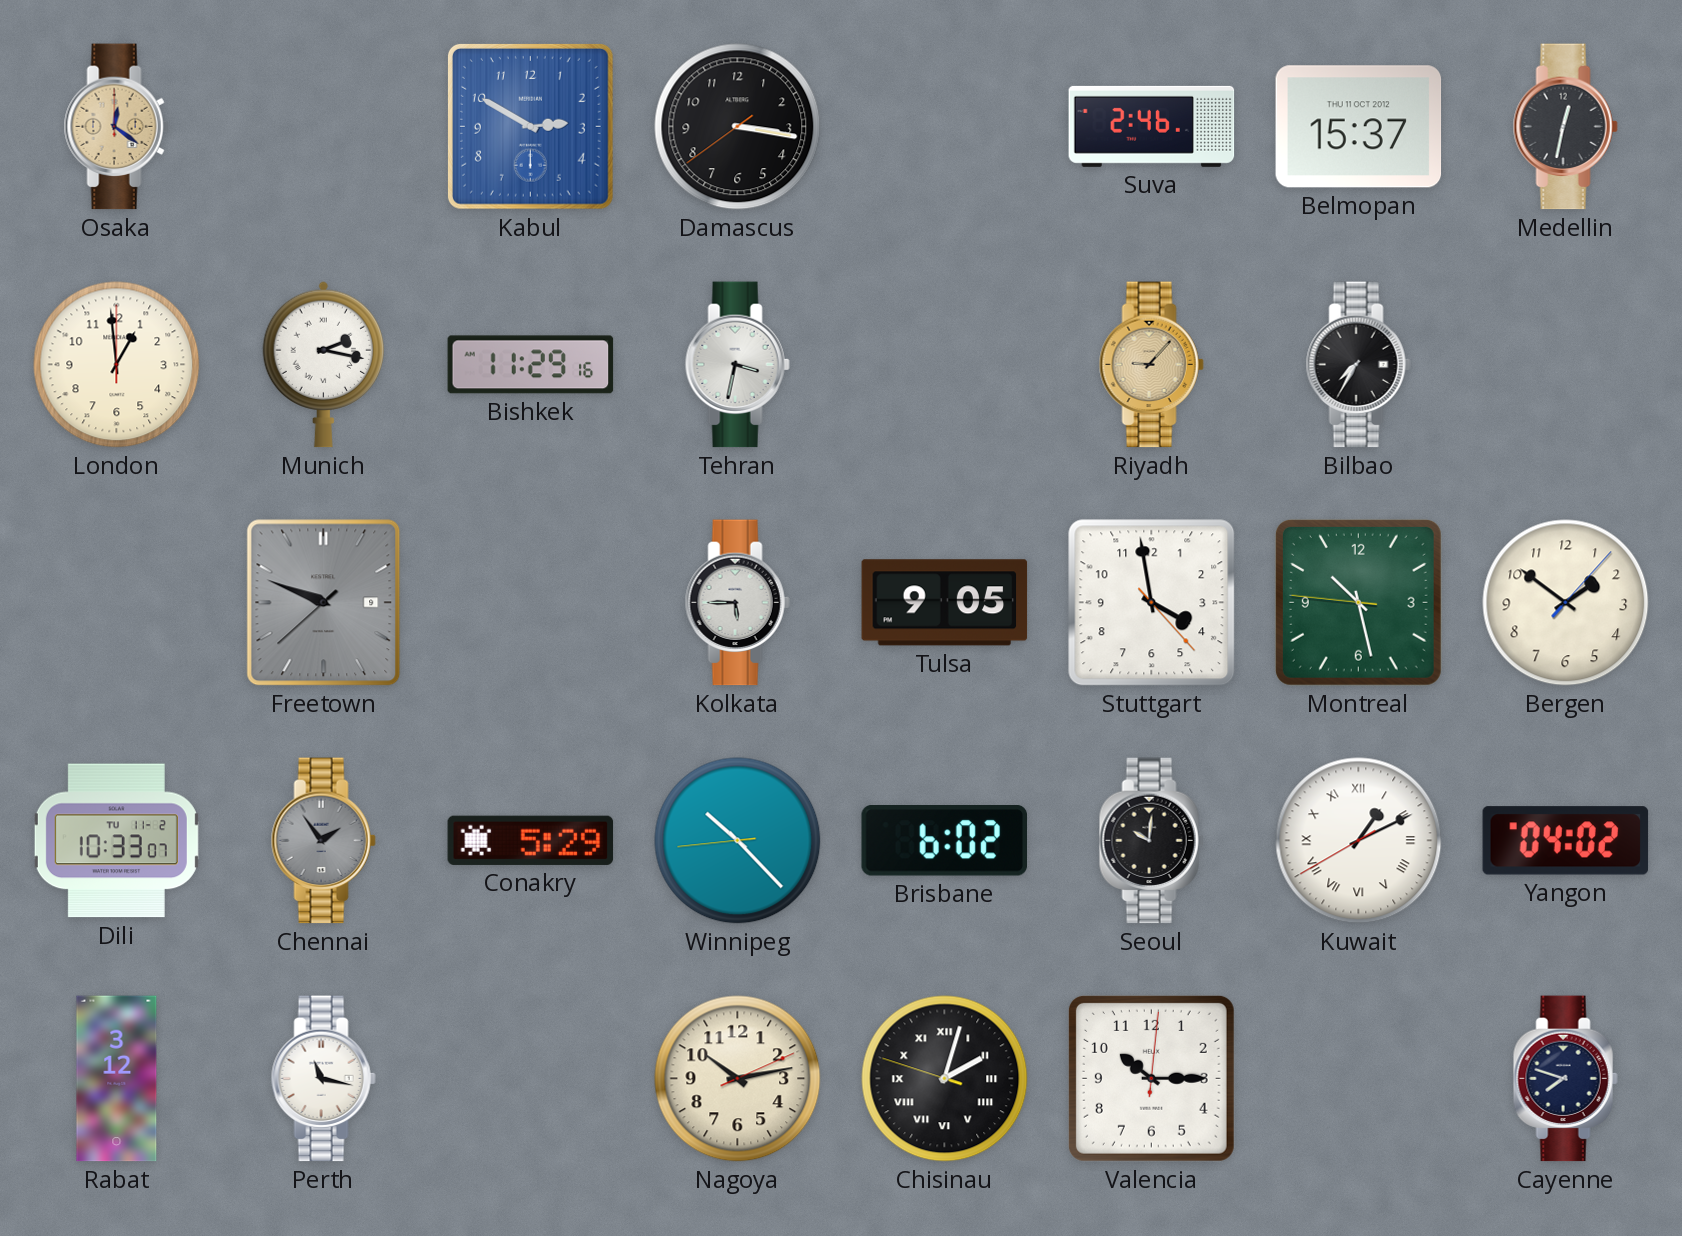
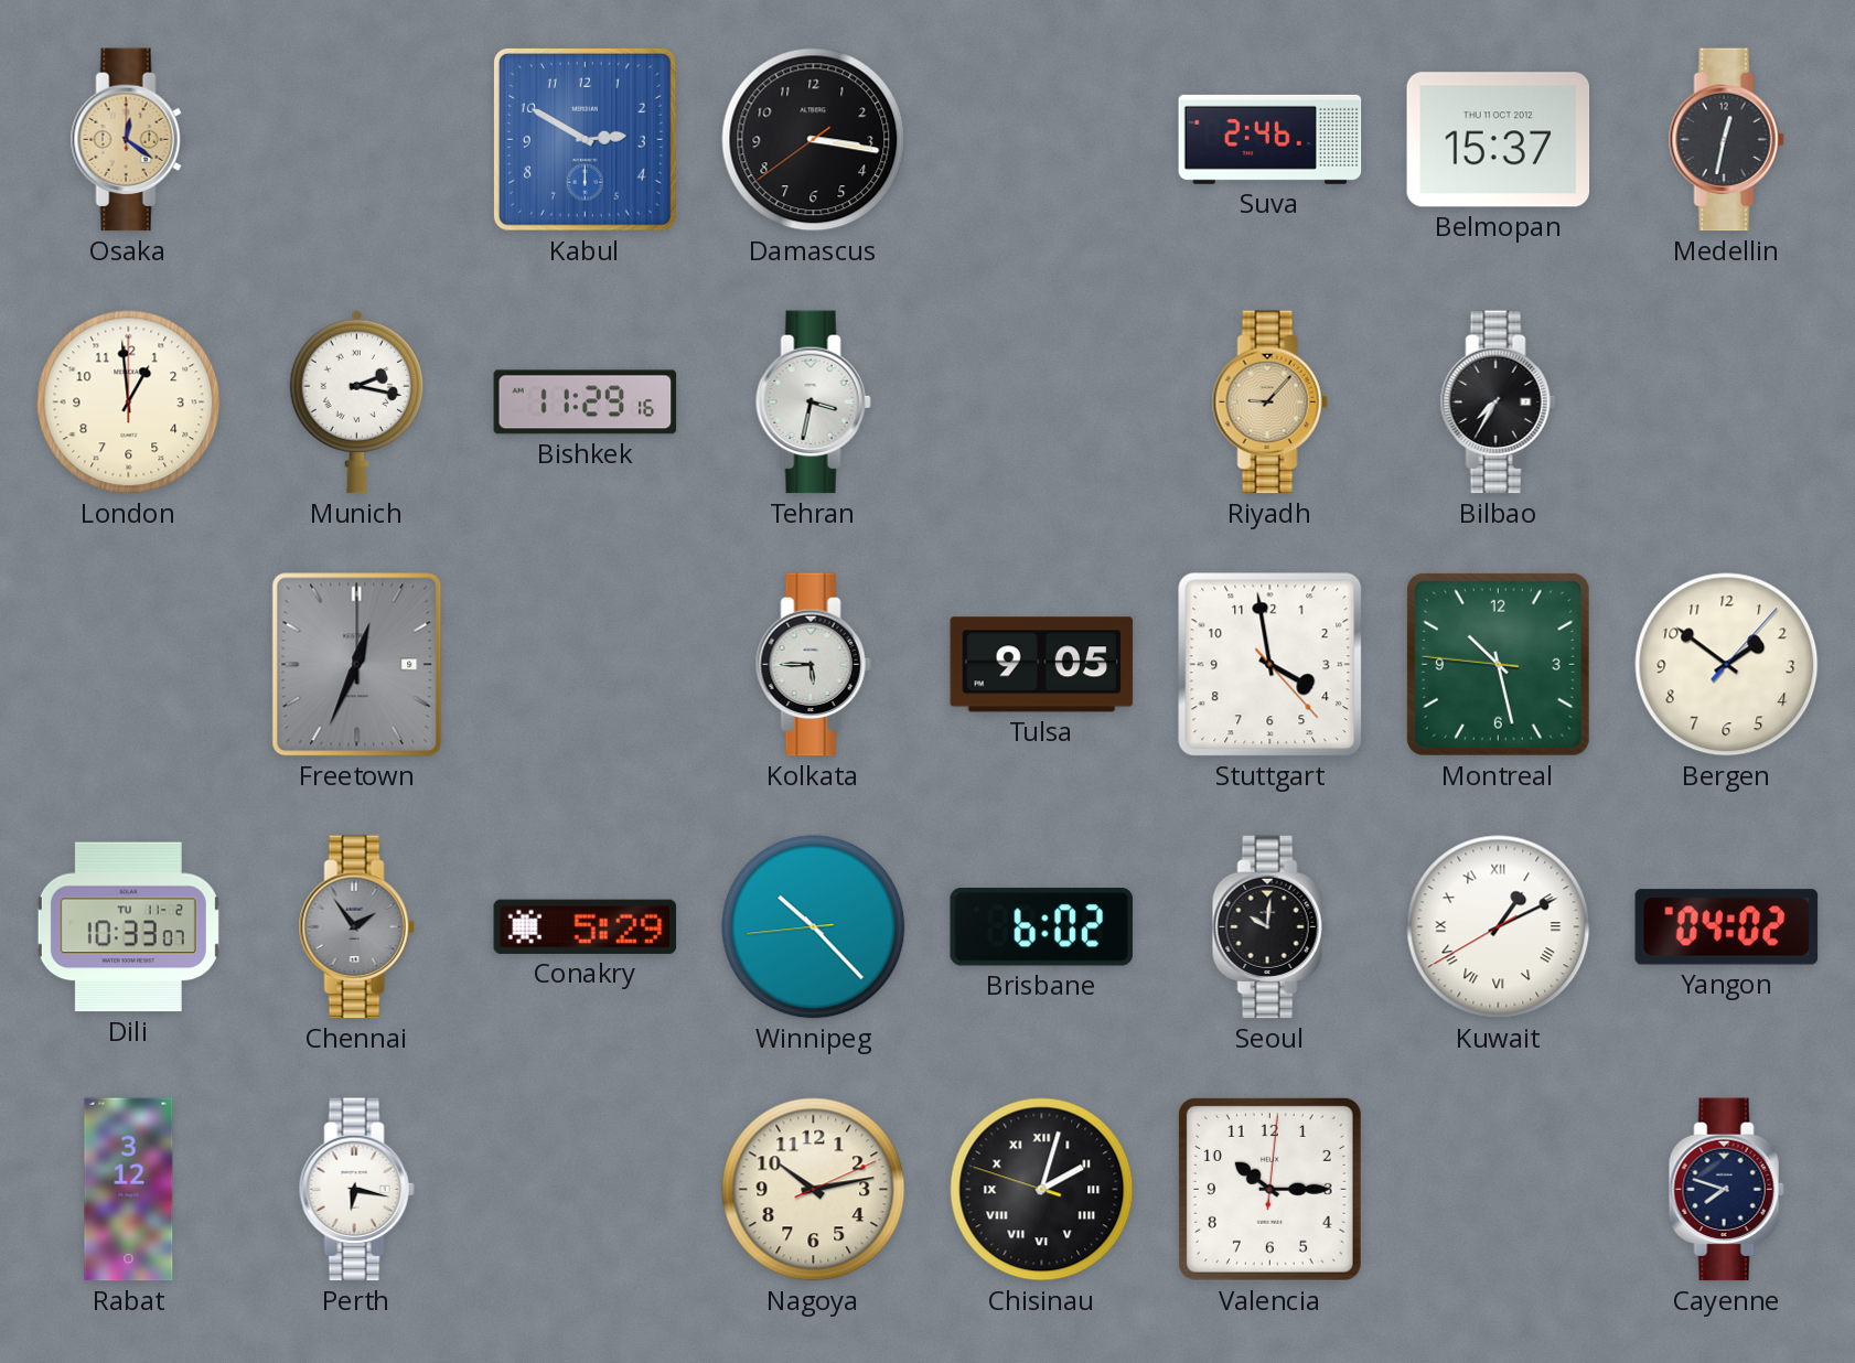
Freetown: 9:48 -> 12:34 (357, 665)
Perth: 11:17 -> 6:17 (356, 1190)
